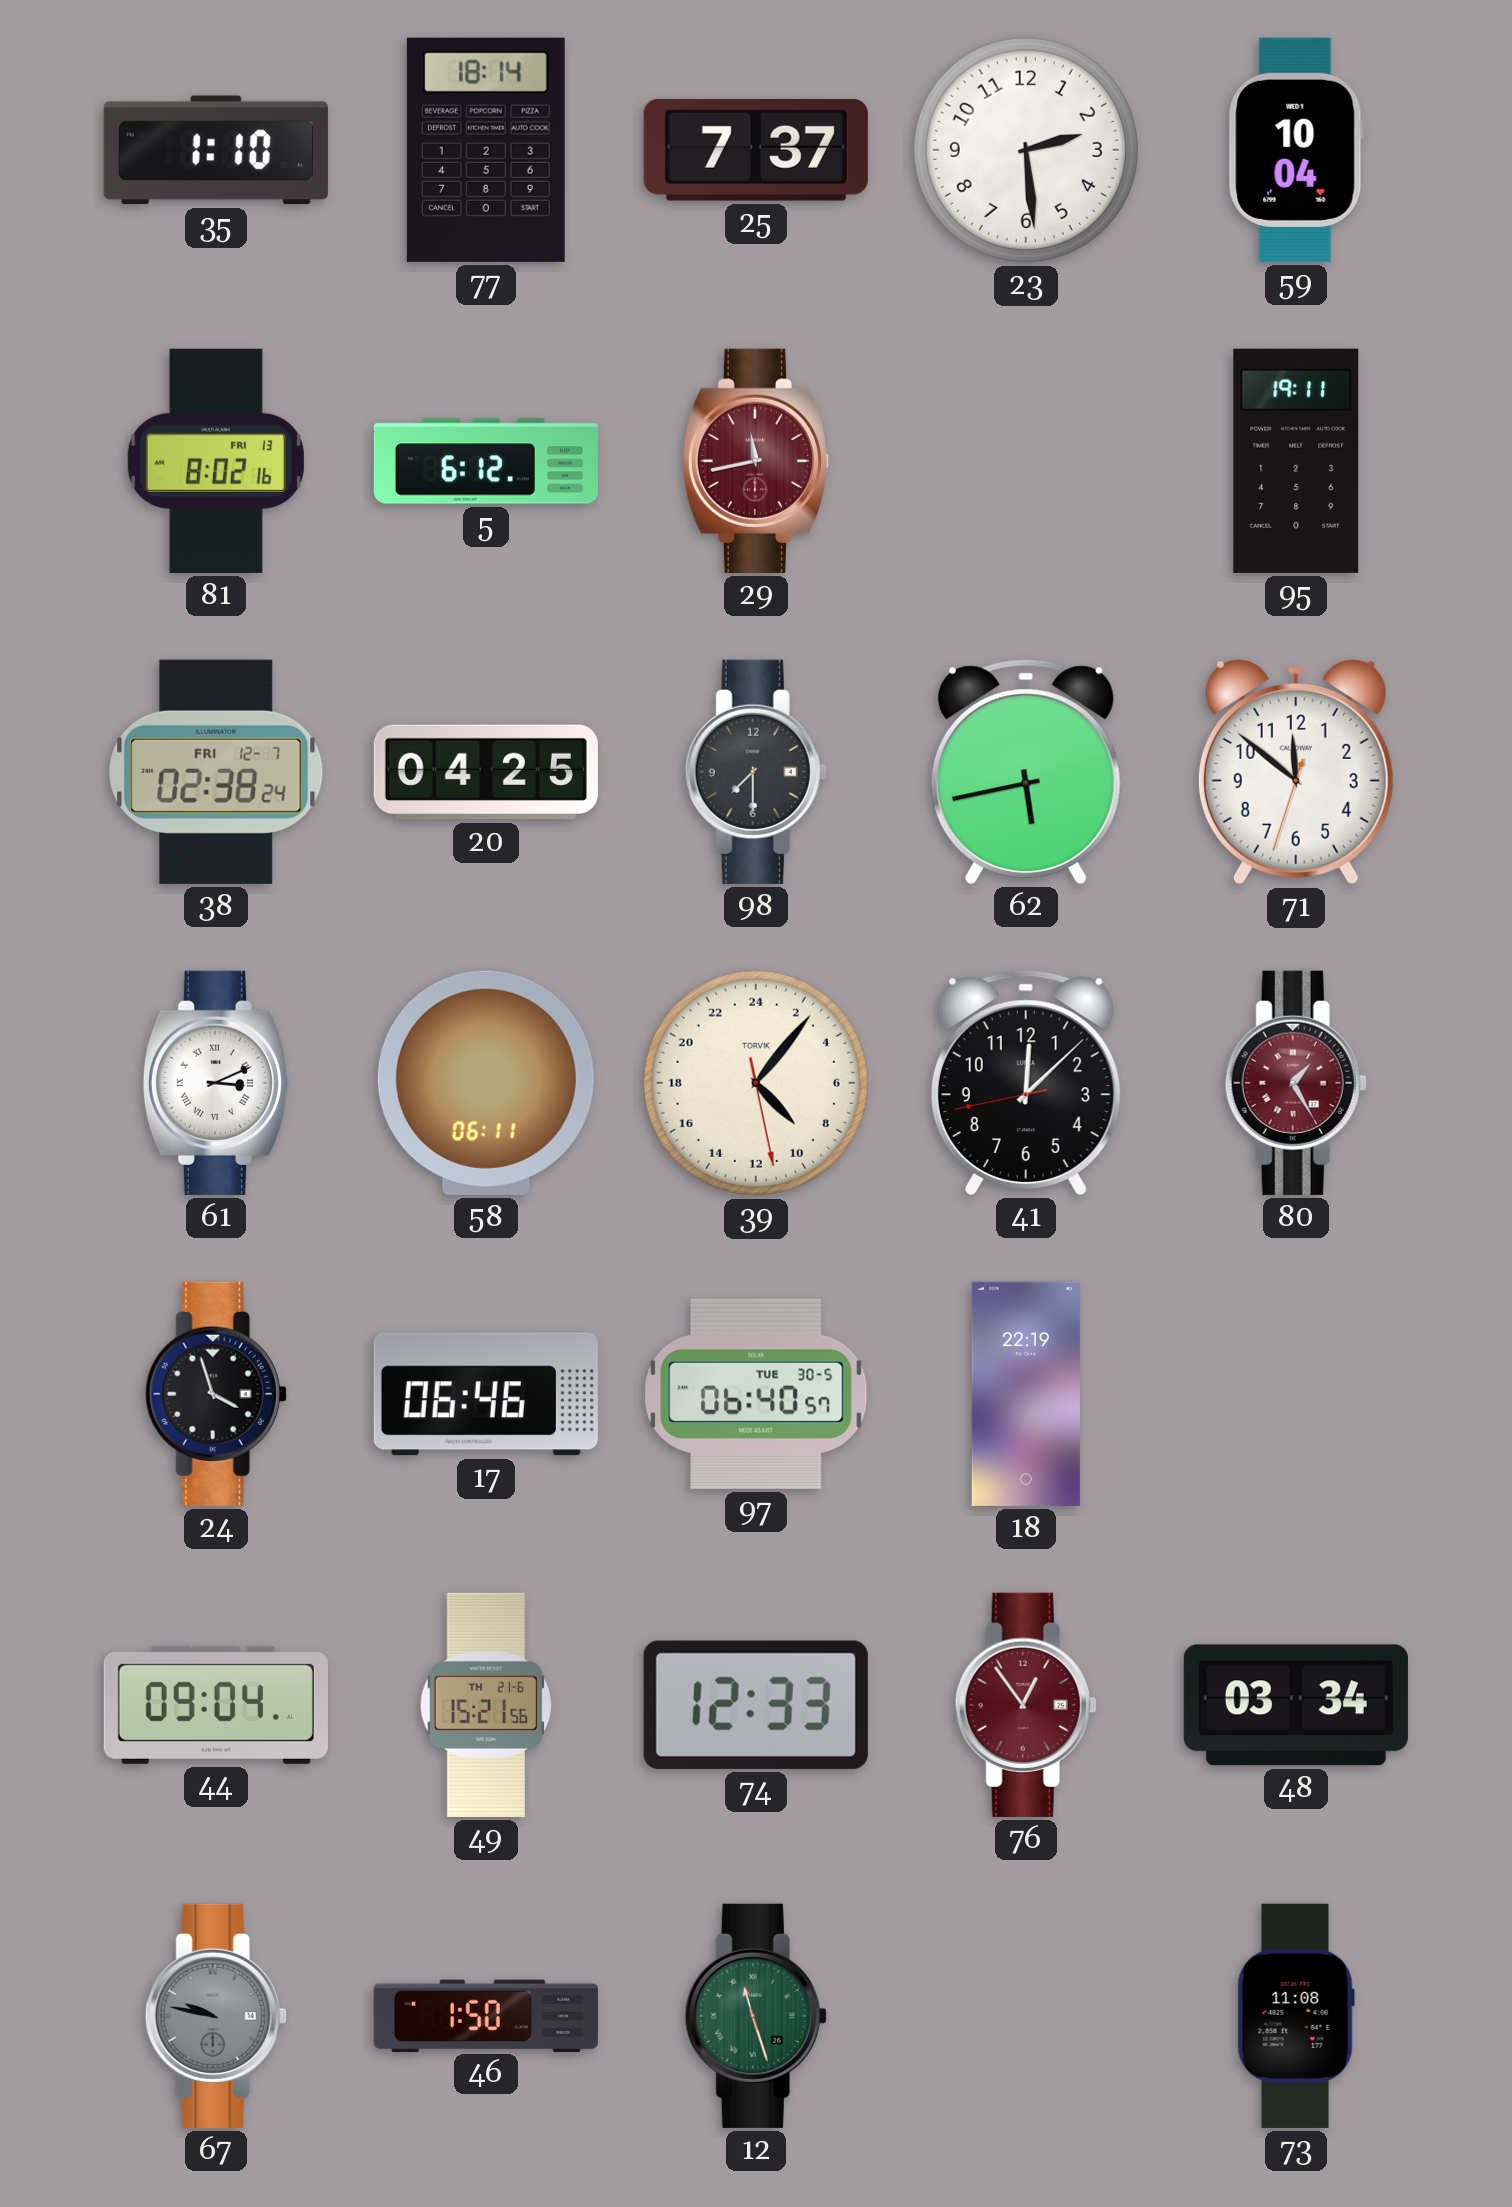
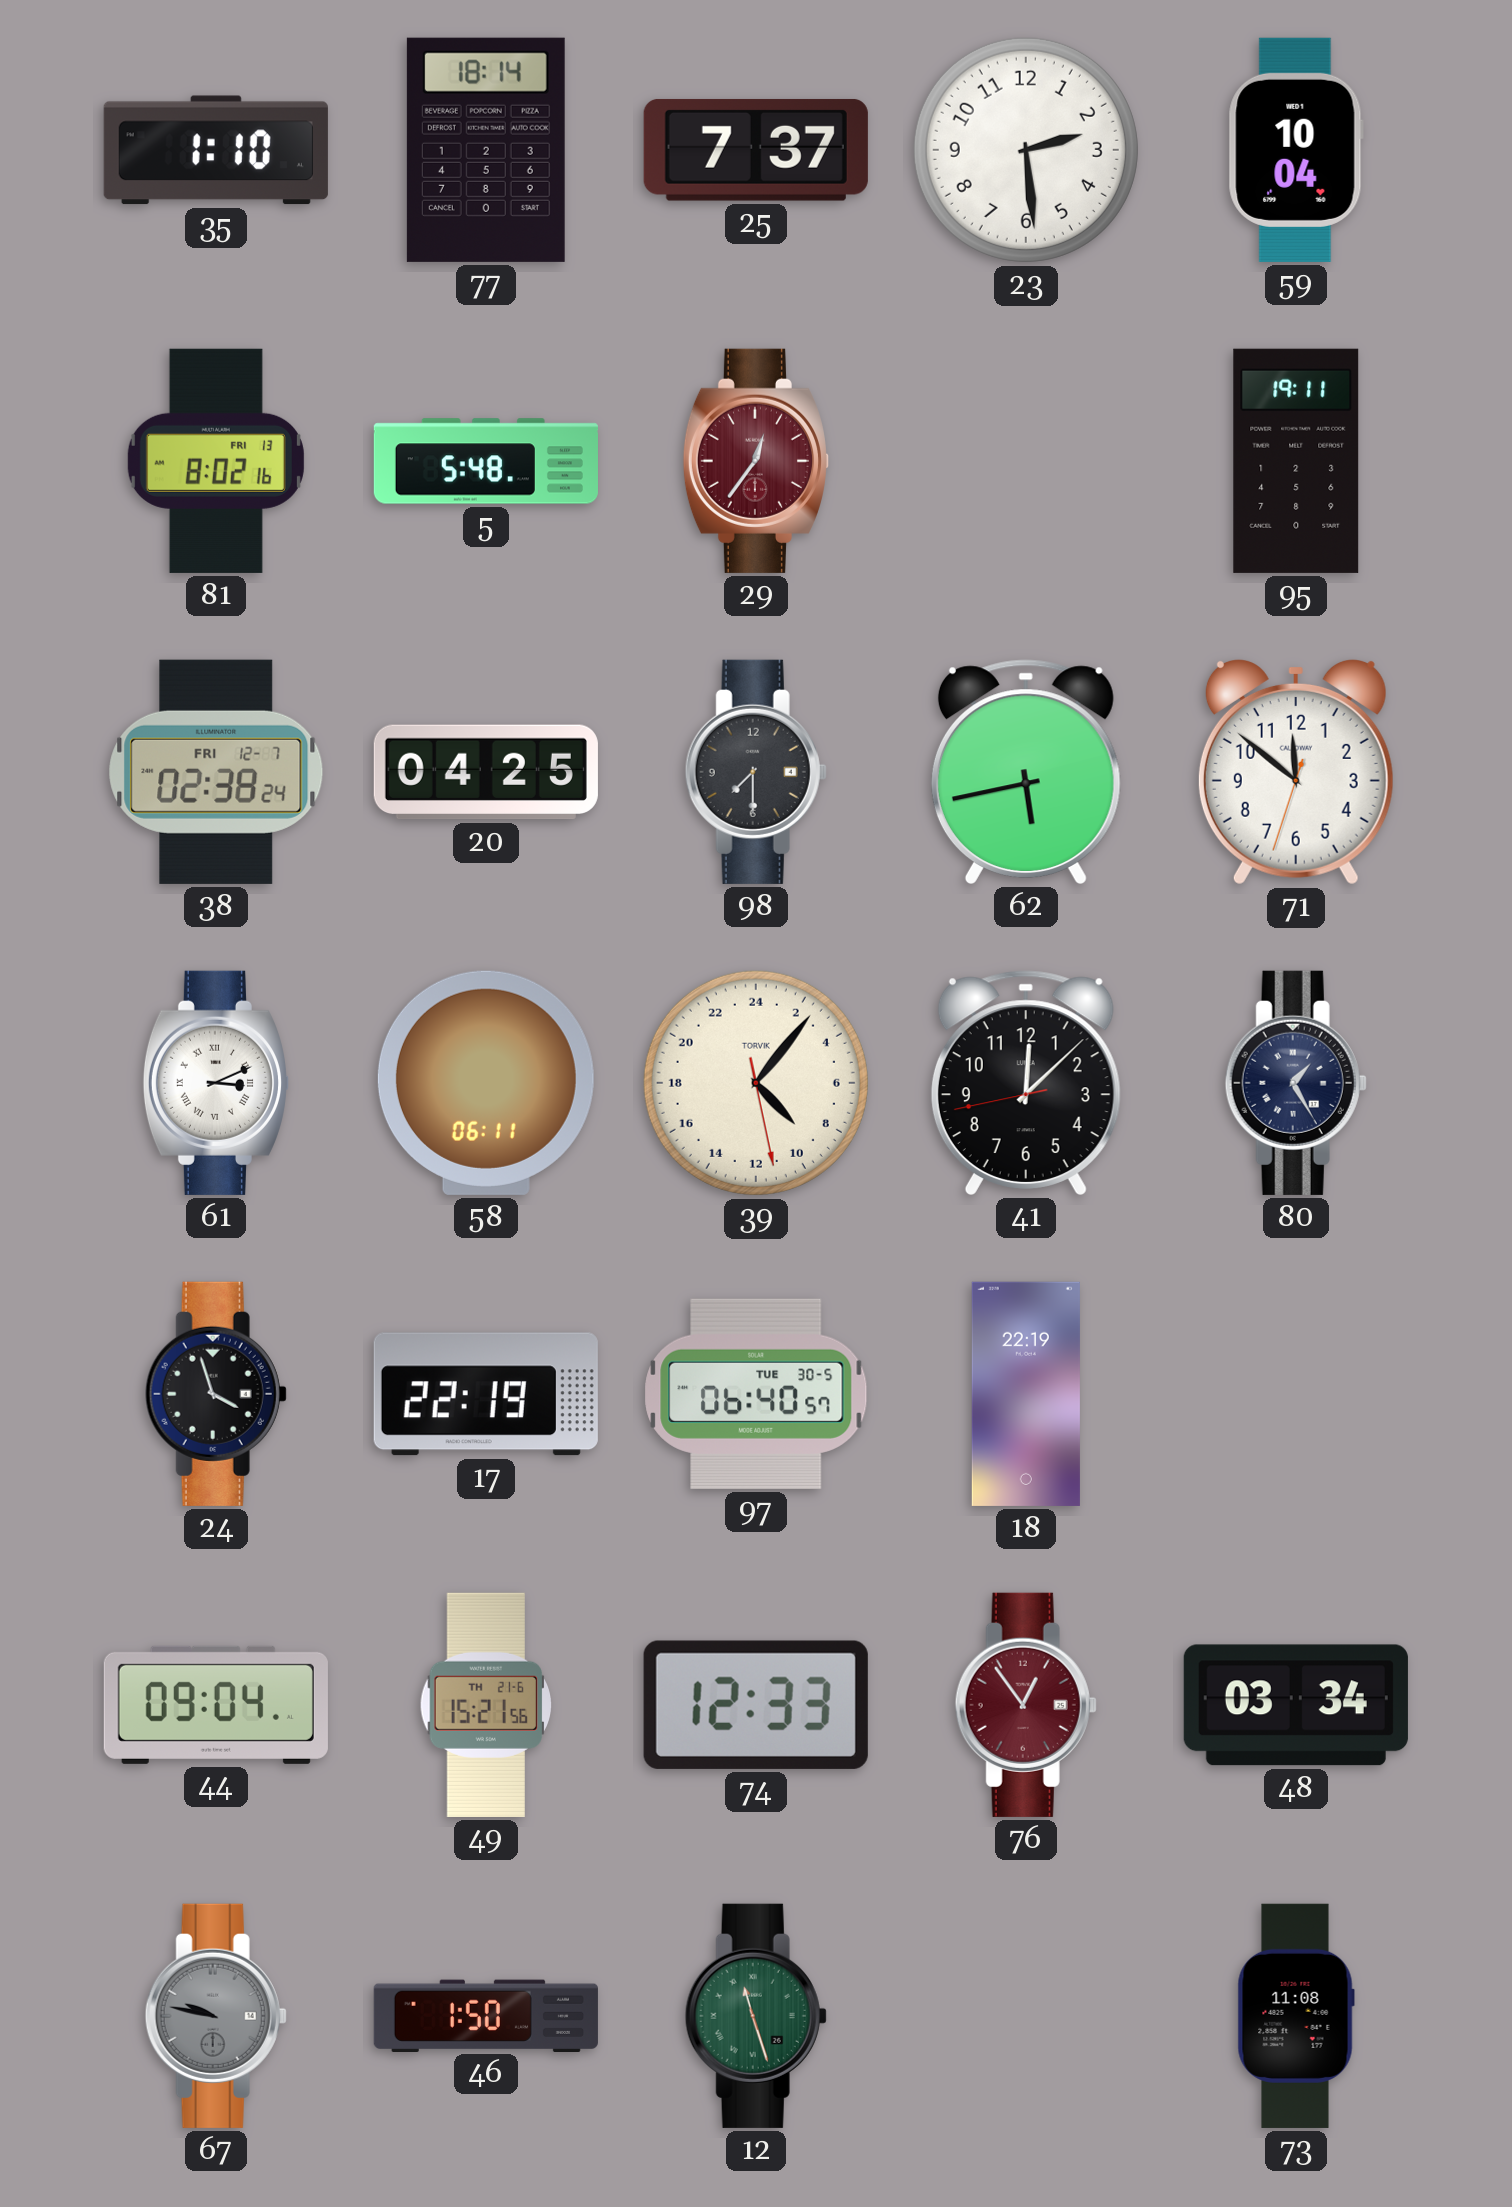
5: 6:12 -> 5:48 (486, 461)
29: 11:43 -> 12:36 (756, 461)
80 dial: burgundy -> navy (1296, 1083)
17: 06:46 -> 22:19 (486, 1394)
